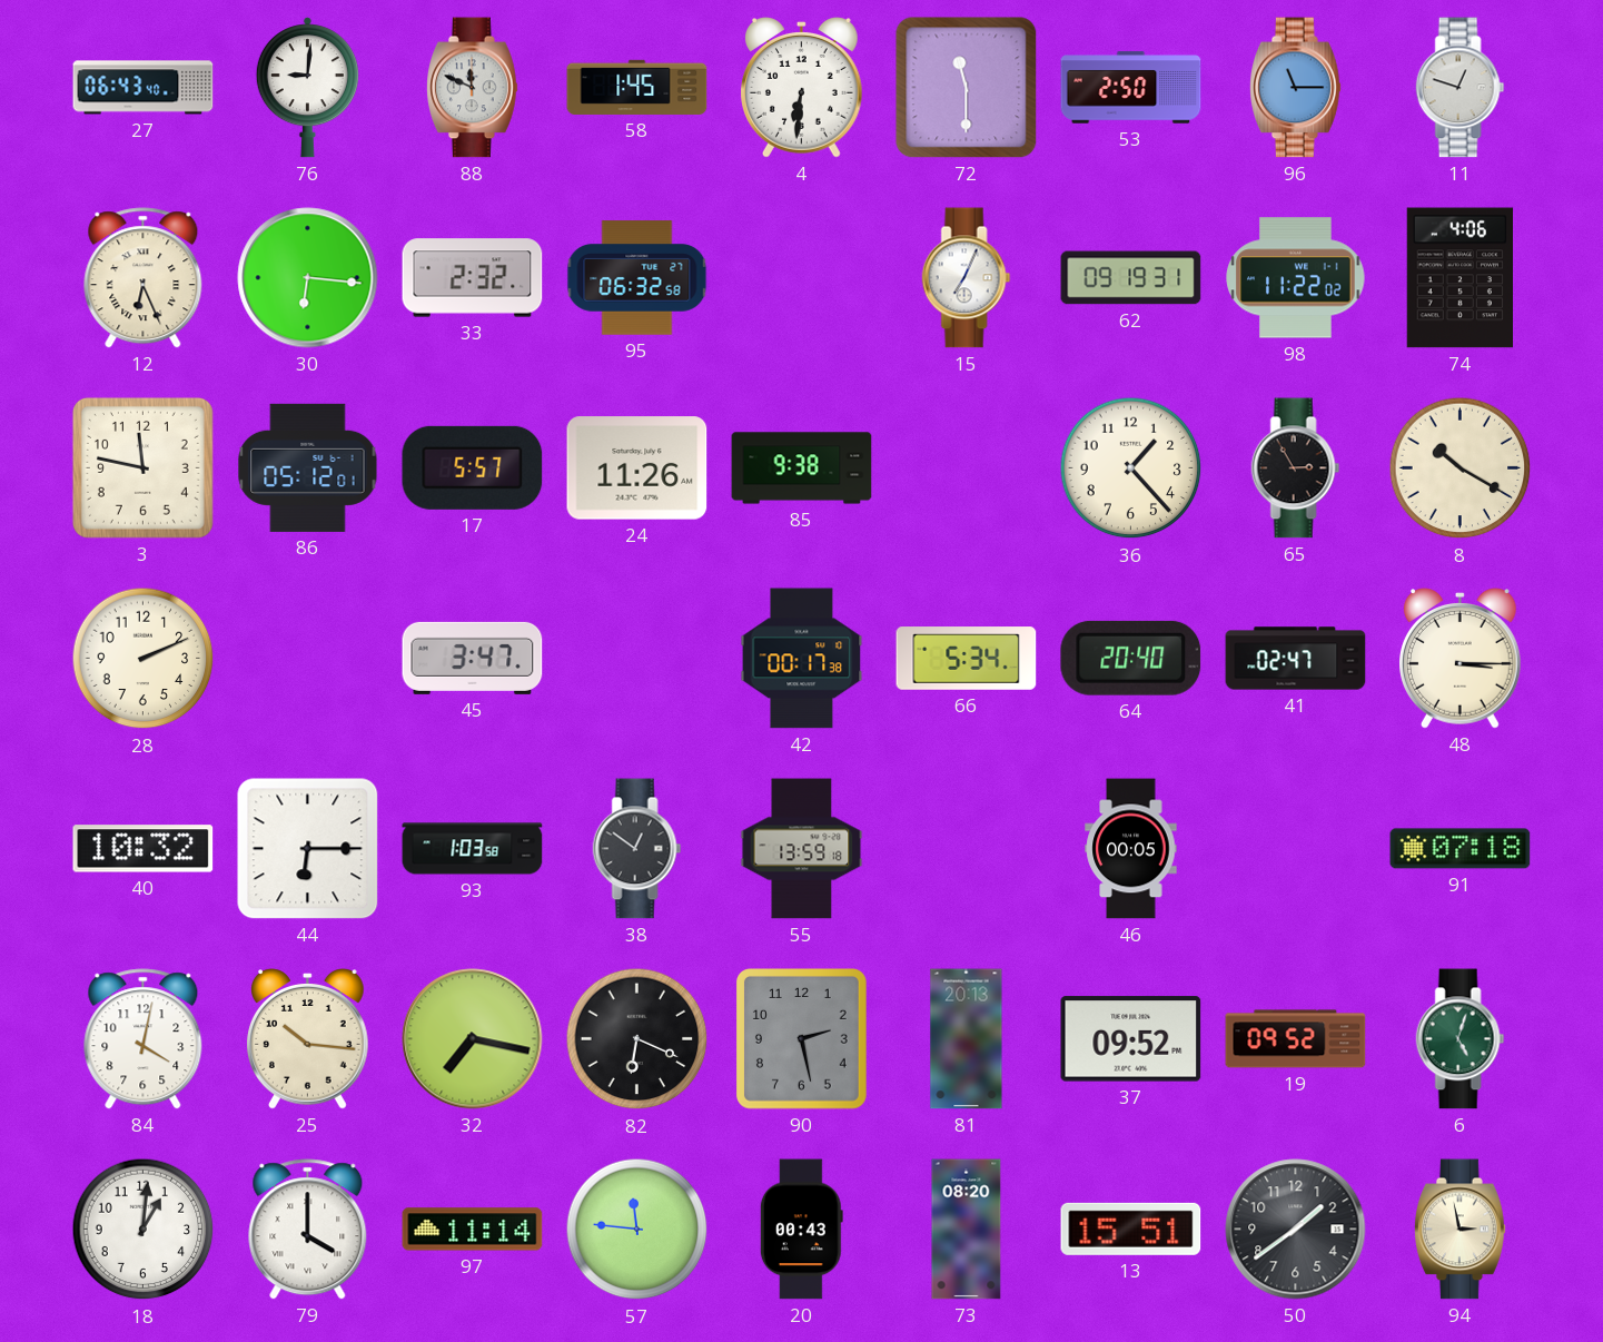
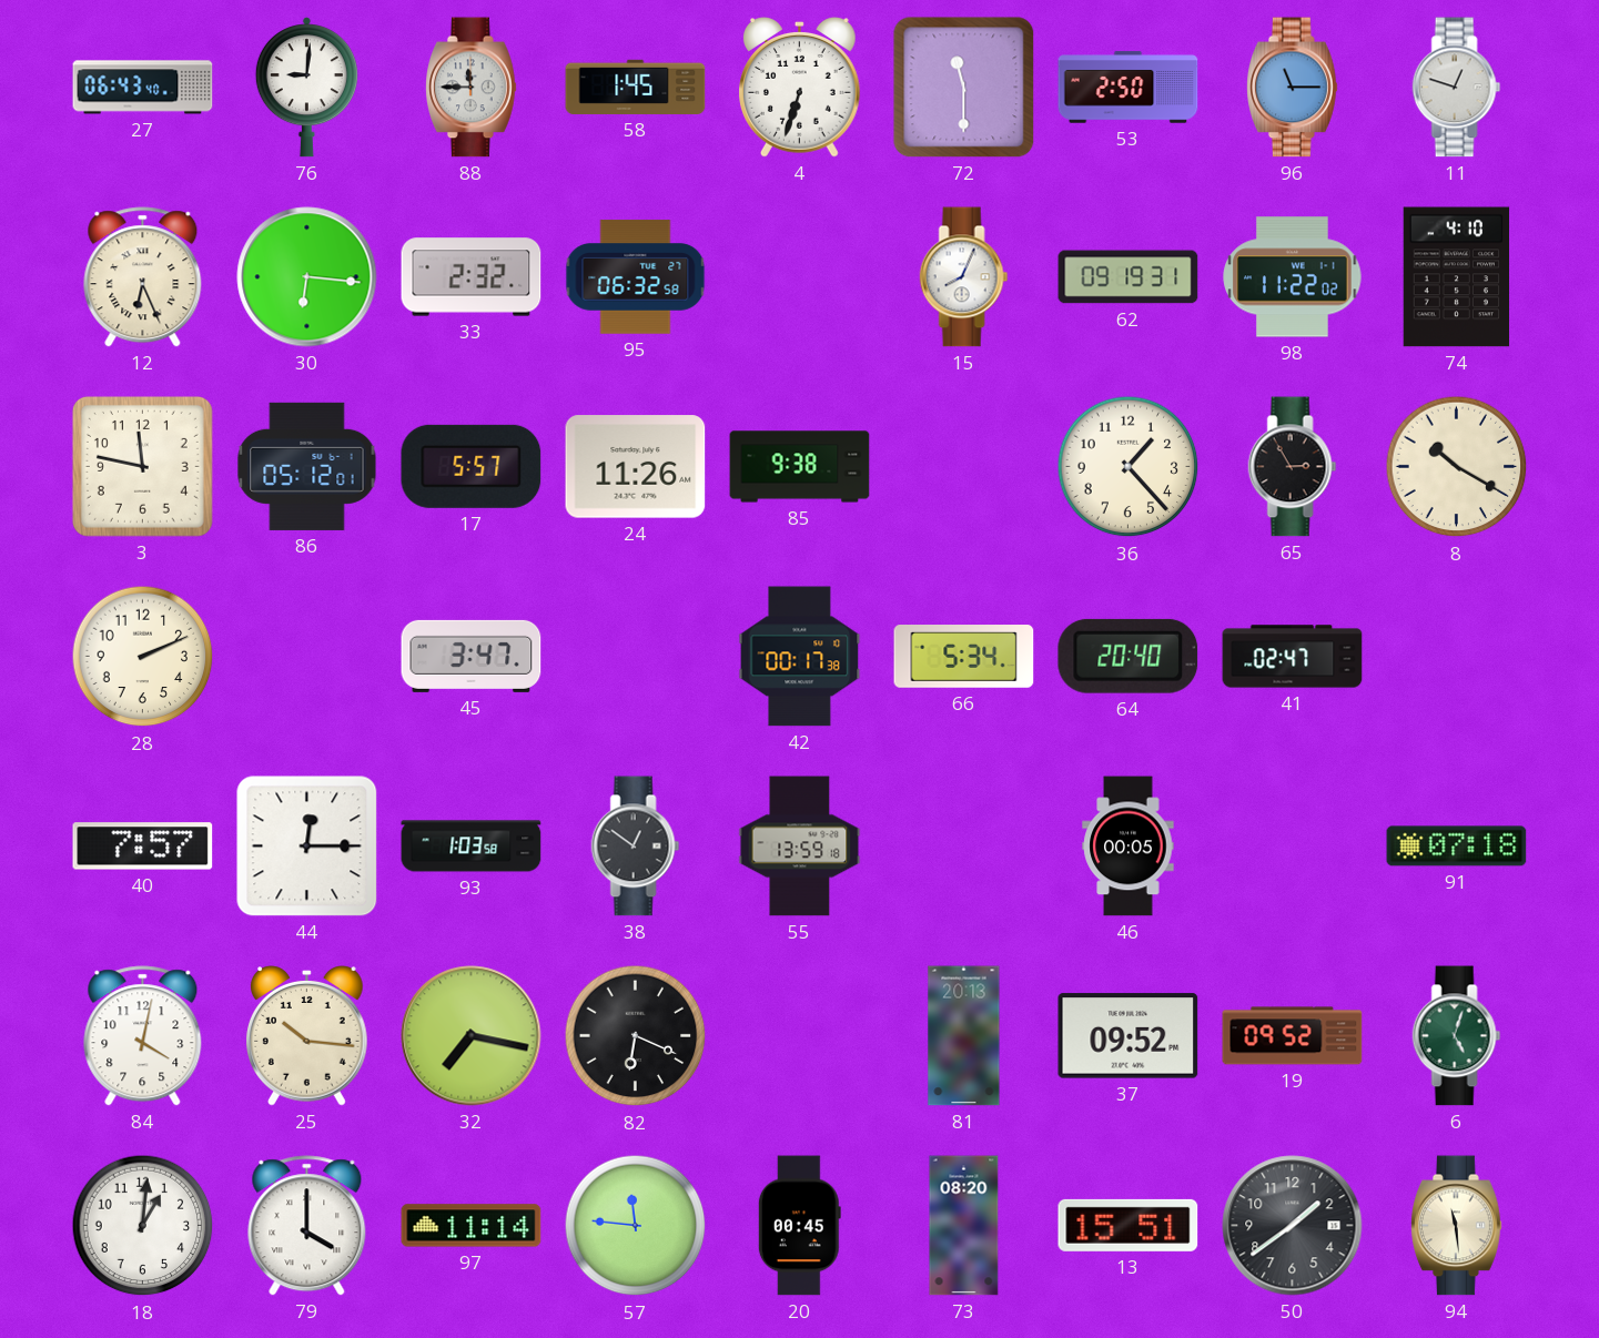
88: 11:49 -> 11:45 (472, 88)
4: 6:31 -> 6:33 (800, 88)
15: 7:04 -> 8:04 (964, 277)
74: 4:06 -> 4:10 (1456, 277)
48: 3:15 -> none (1461, 659)
40: 10:32 -> 7:57 (143, 847)
44: 6:15 -> 12:15 (307, 847)
90: 2:28 -> none (802, 1039)
20: 00:43 -> 00:45 (799, 1226)
94: 2:58 -> 11:29 (1457, 1226)
